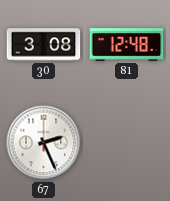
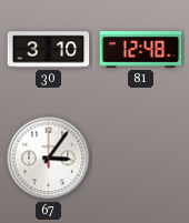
30: 3:08 -> 3:10 (49, 50)
67: 2:26 -> 3:06 (49, 159)
